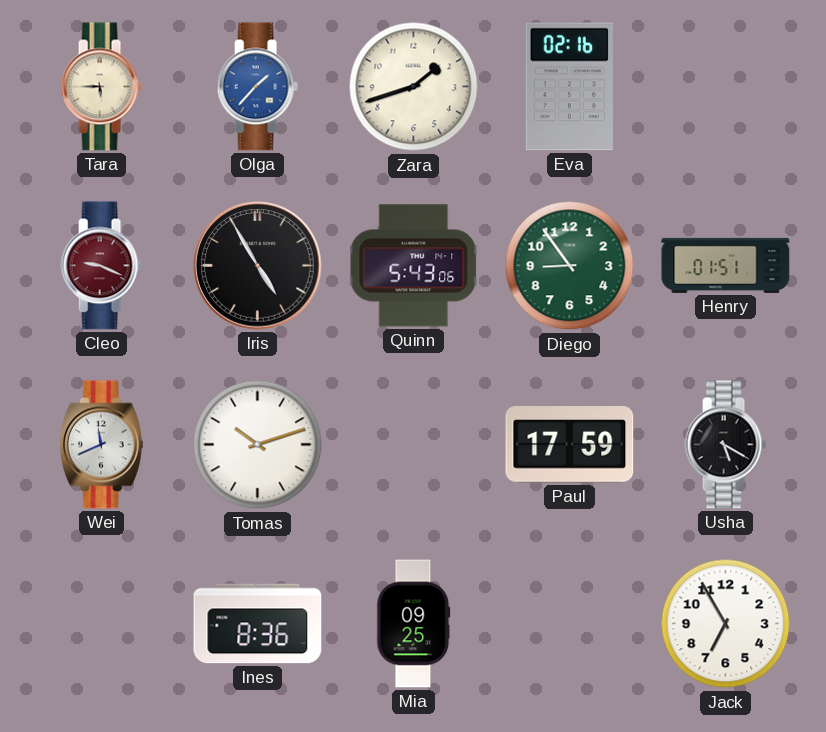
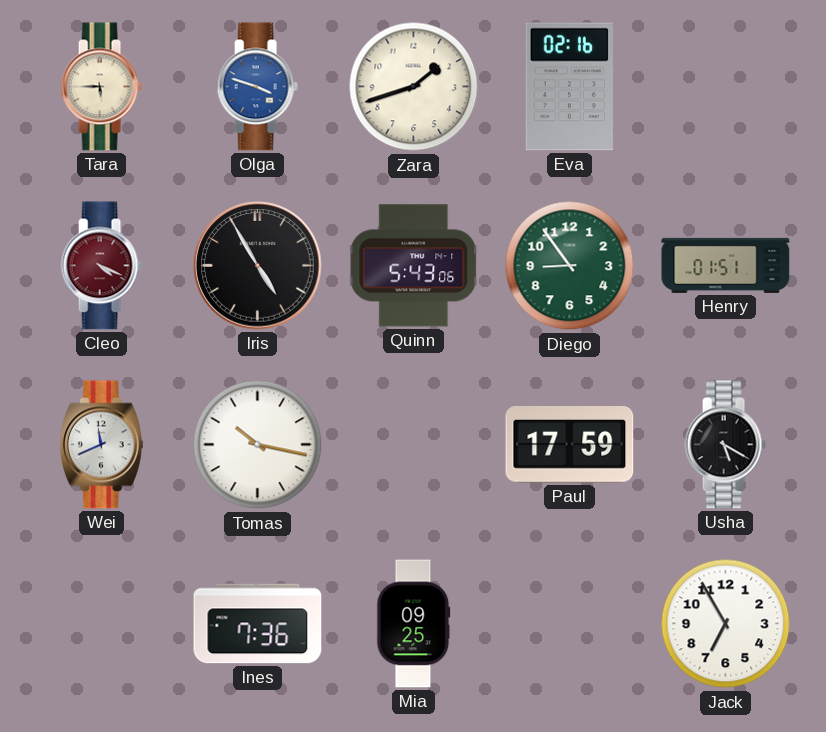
Olga: 1:37 -> 3:48 (257, 87)
Cleo: 9:19 -> 4:19 (101, 266)
Tomas: 10:12 -> 10:17 (258, 445)
Ines: 8:36 -> 7:36 (258, 624)
